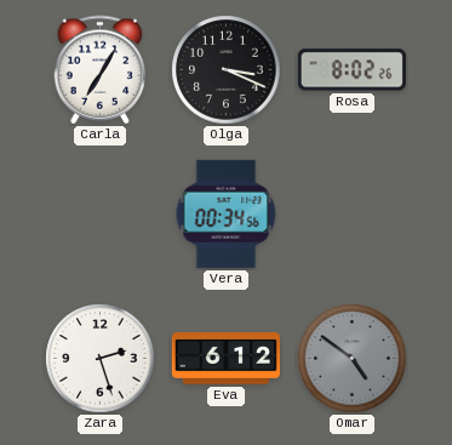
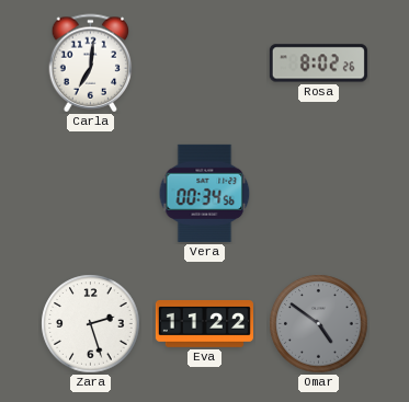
Carla: 7:05 -> 7:01 (91, 64)
Olga: 3:19 -> none (227, 70)
Eva: 6:12 -> 11:22 (204, 323)
